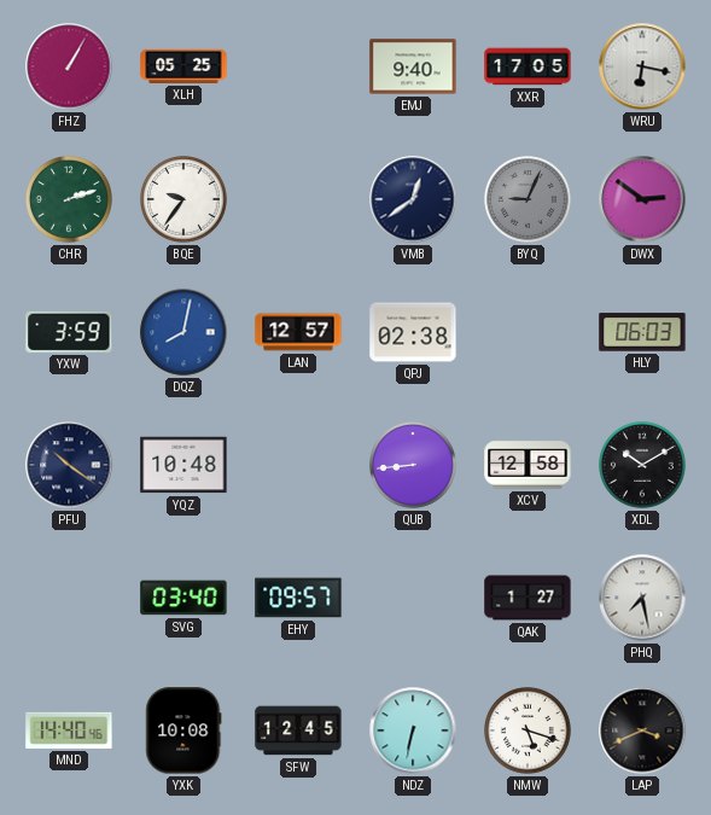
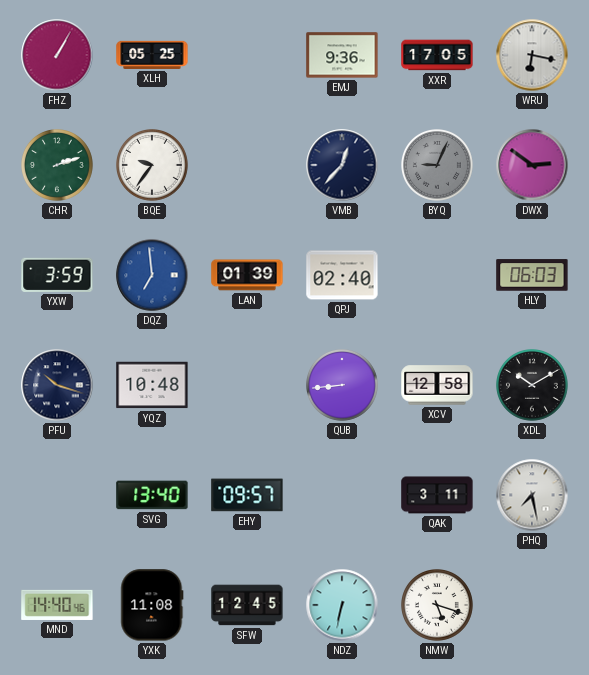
EMJ: 9:40 -> 9:36 (342, 55)
VMB: 12:39 -> 12:37 (342, 165)
DQZ: 8:02 -> 6:59 (152, 275)
LAN: 12:57 -> 01:39 (247, 275)
QPJ: 02:38 -> 02:40 (342, 275)
PFU: 10:21 -> 10:18 (57, 385)
SVG: 03:40 -> 13:40 (152, 495)
QAK: 1:27 -> 3:11 (437, 495)
YXK: 10:08 -> 11:08 (152, 605)
LAP: 3:41 -> none (642, 730)
